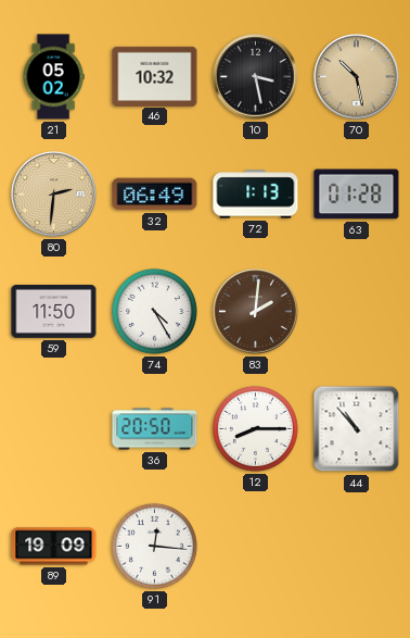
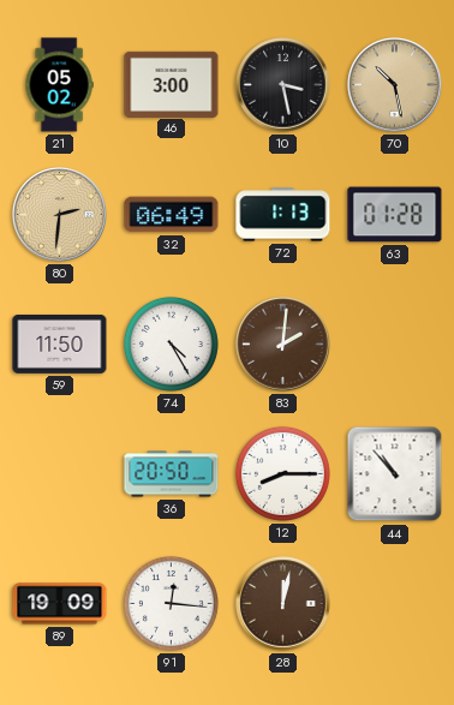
46: 10:32 -> 3:00 (172, 84)
28: none -> 12:02 (283, 604)
